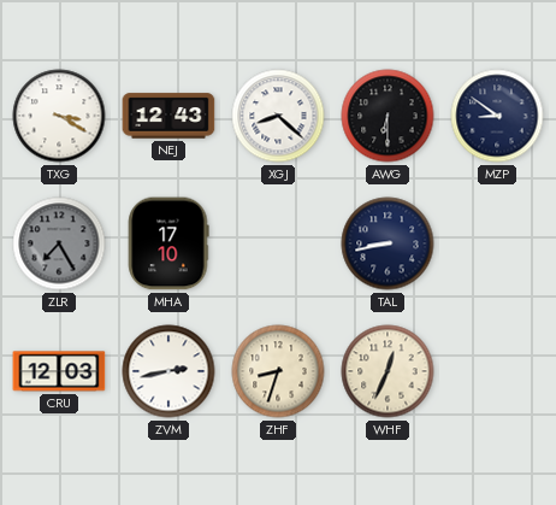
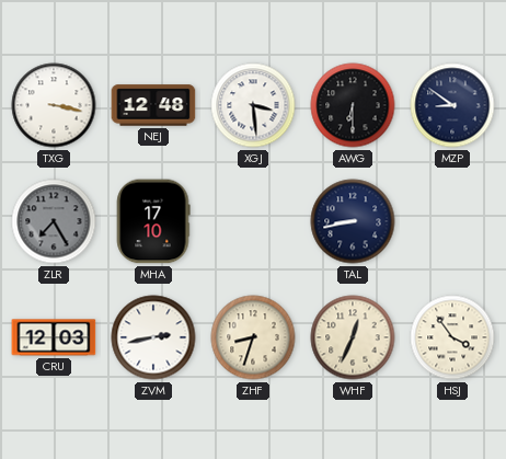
TXG: 3:20 -> 3:17 (54, 105)
NEJ: 12:43 -> 12:48 (153, 105)
XGJ: 8:22 -> 3:29 (253, 105)
HSJ: none -> 3:54 (452, 337)
